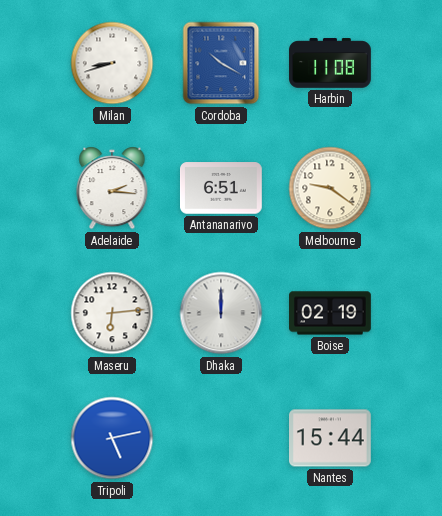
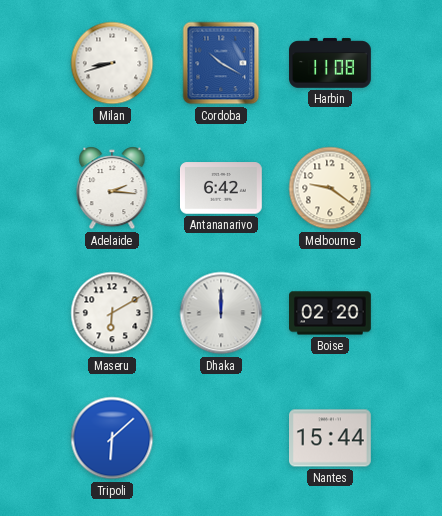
Antananarivo: 6:51 -> 6:42 (222, 188)
Maseru: 6:14 -> 6:10 (112, 313)
Boise: 02:19 -> 02:20 (331, 313)
Tripoli: 5:13 -> 6:08 (112, 438)
